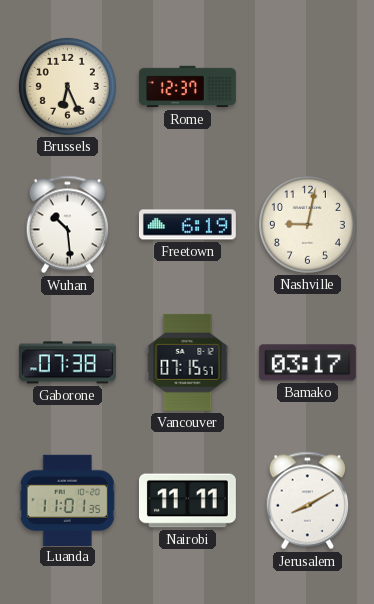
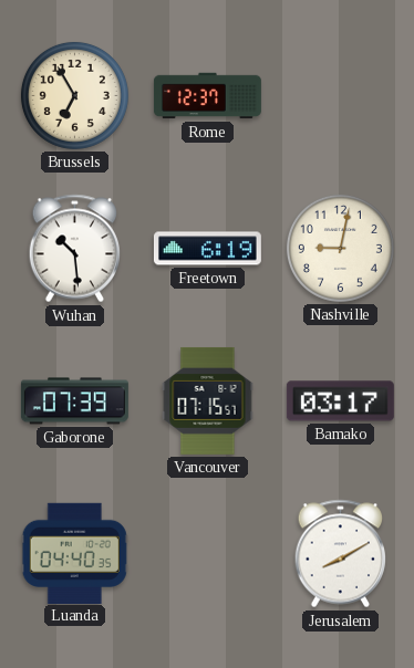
Brussels: 6:26 -> 6:55 (74, 95)
Gaborone: 07:38 -> 07:39 (74, 401)
Luanda: 11:01 -> 04:40 (74, 553)
Nairobi: 11:11 -> none (187, 501)
